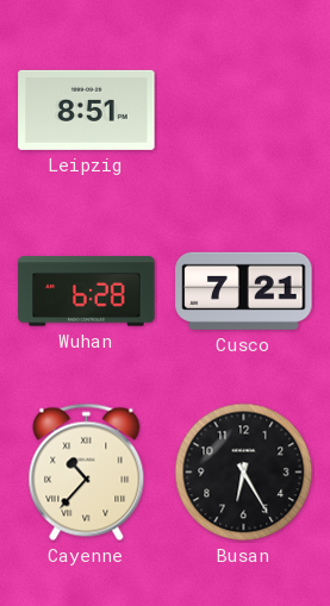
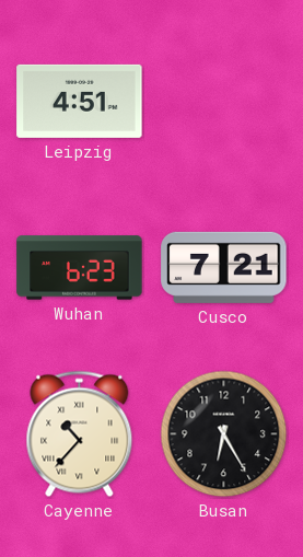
Leipzig: 8:51 -> 4:51 (80, 101)
Wuhan: 6:28 -> 6:23 (80, 268)
